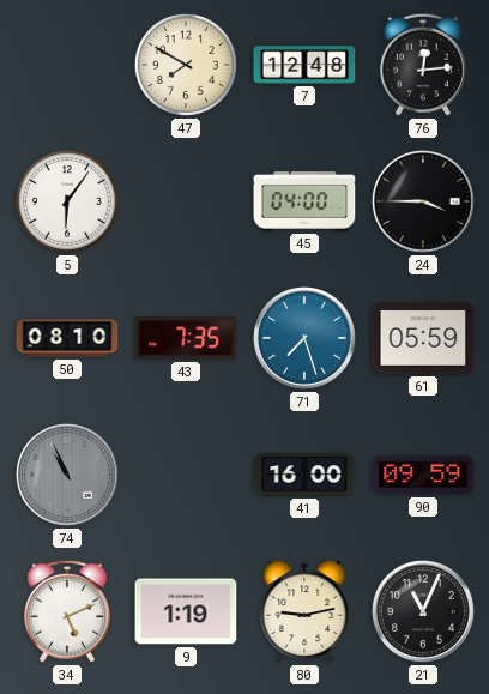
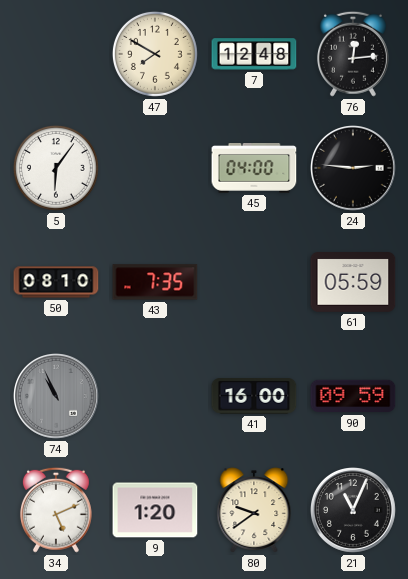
24: 3:45 -> 2:46 (354, 169)
71: 7:27 -> none (306, 339)
9: 1:19 -> 1:20 (155, 510)
80: 9:13 -> 9:39 (254, 510)
